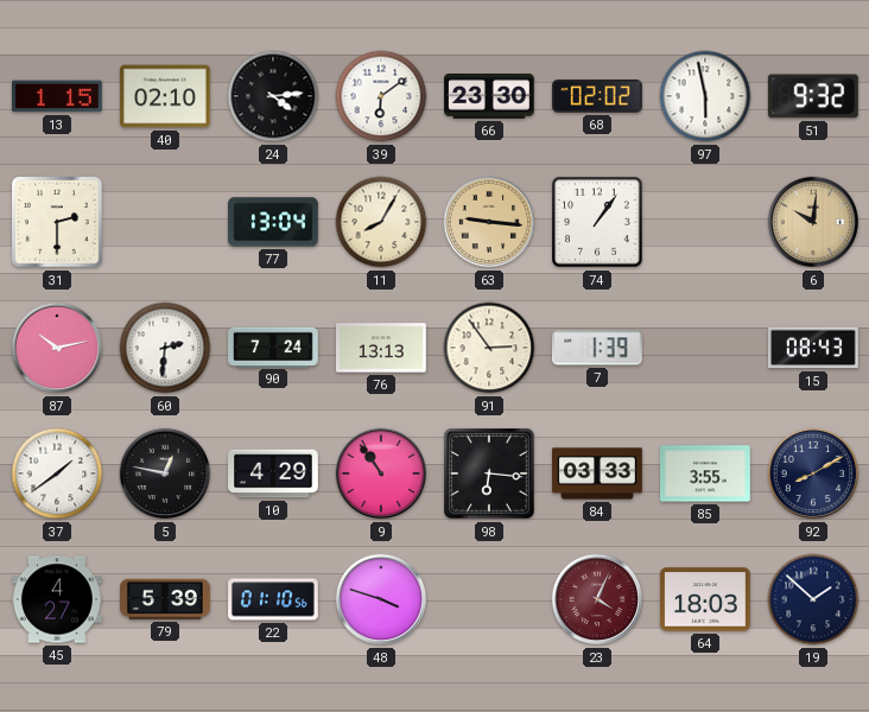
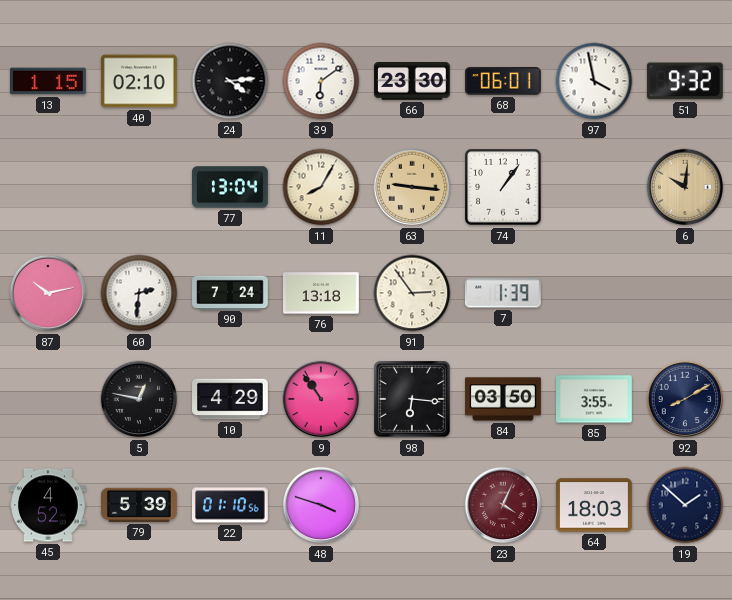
68: 02:02 -> 06:01 (503, 81)
97: 5:58 -> 3:58 (594, 81)
31: 2:30 -> none (57, 222)
76: 13:13 -> 13:18 (322, 293)
15: 08:43 -> none (813, 348)
37: 1:39 -> none (57, 473)
84: 03:33 -> 03:50 (503, 399)
45: 4:27 -> 4:52 (49, 505)
